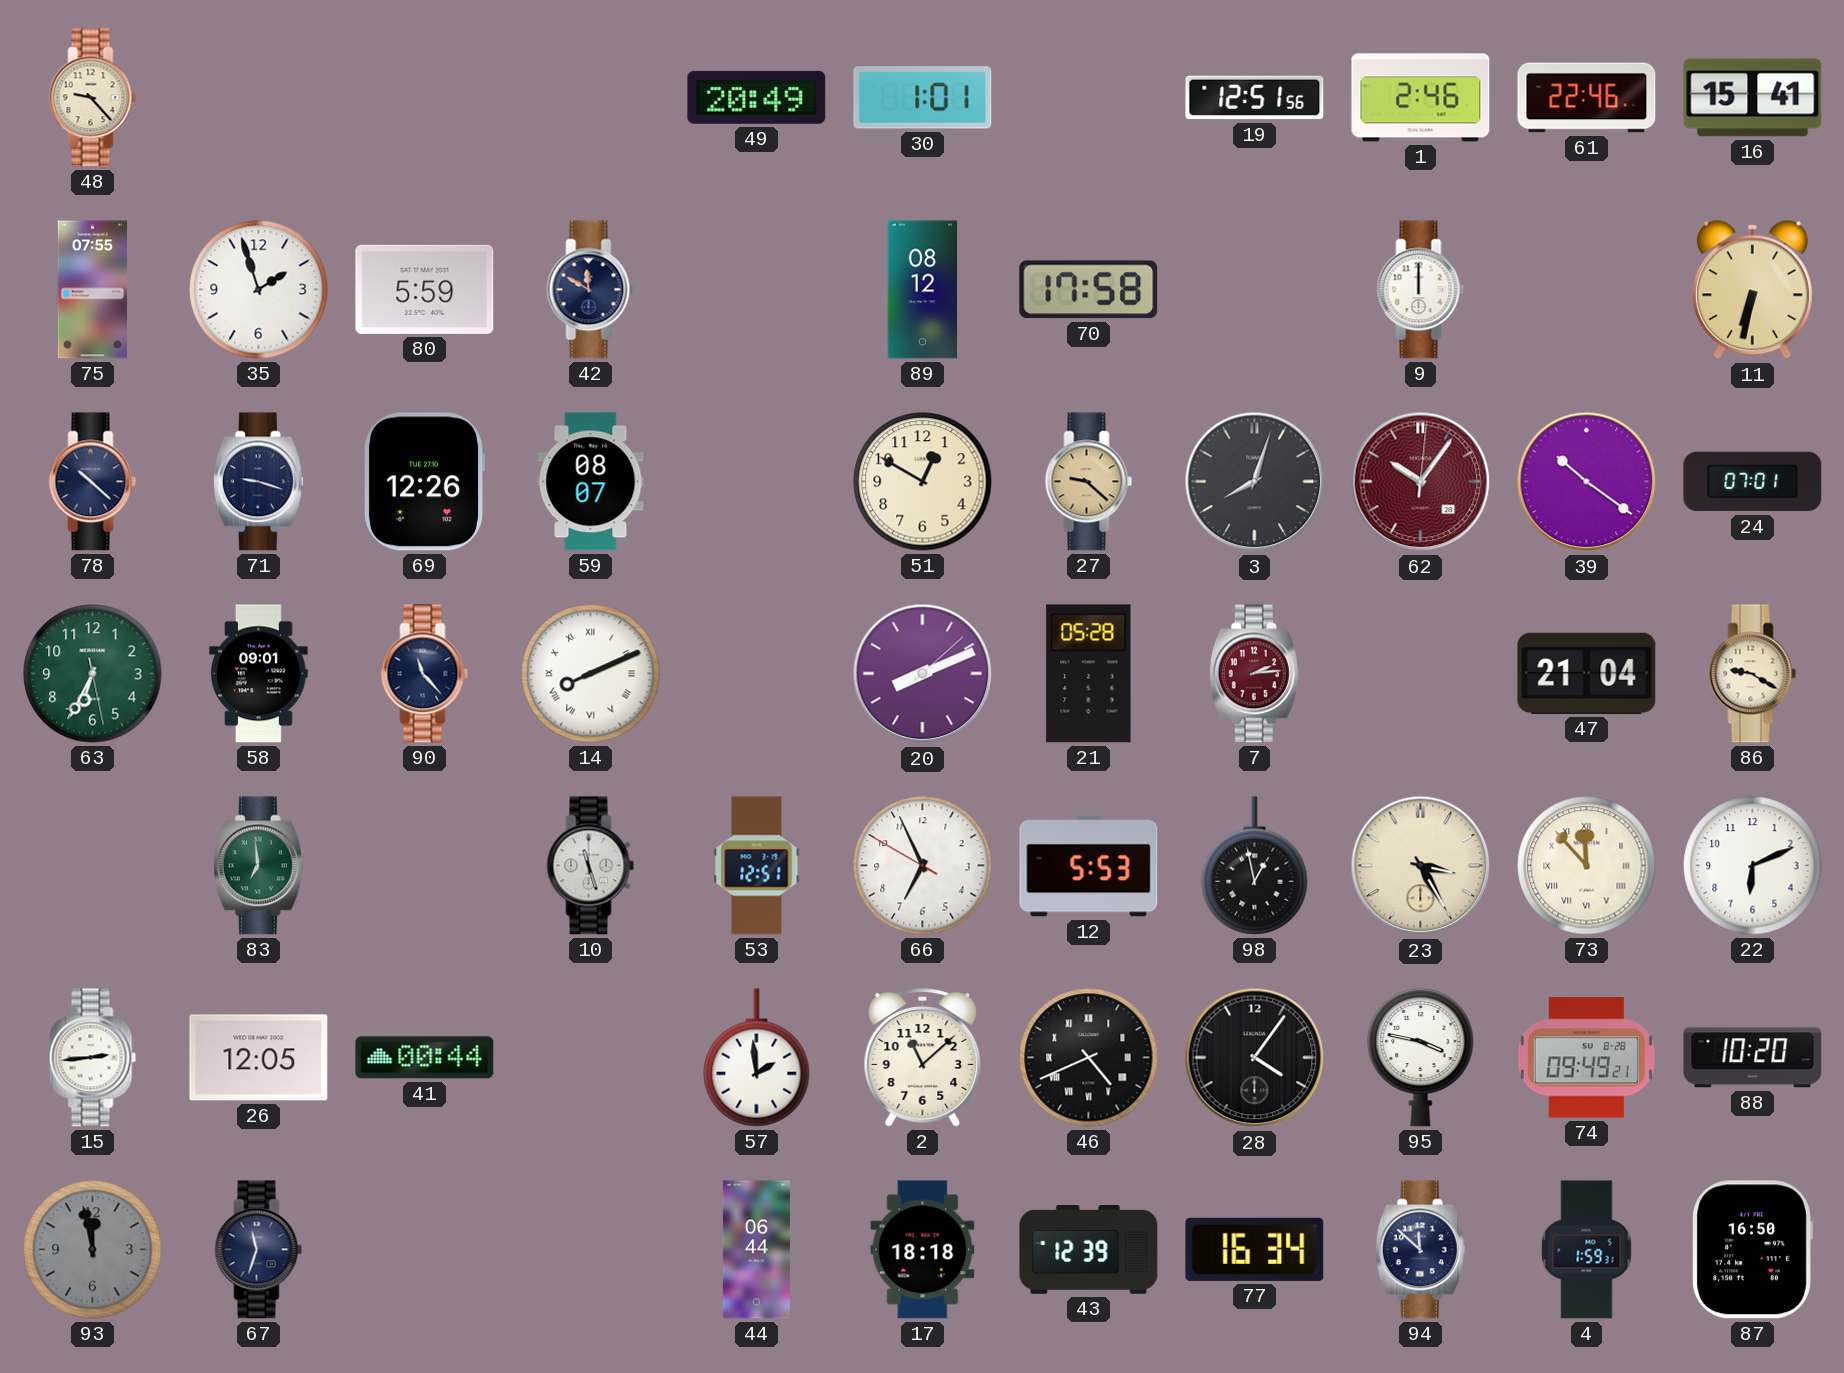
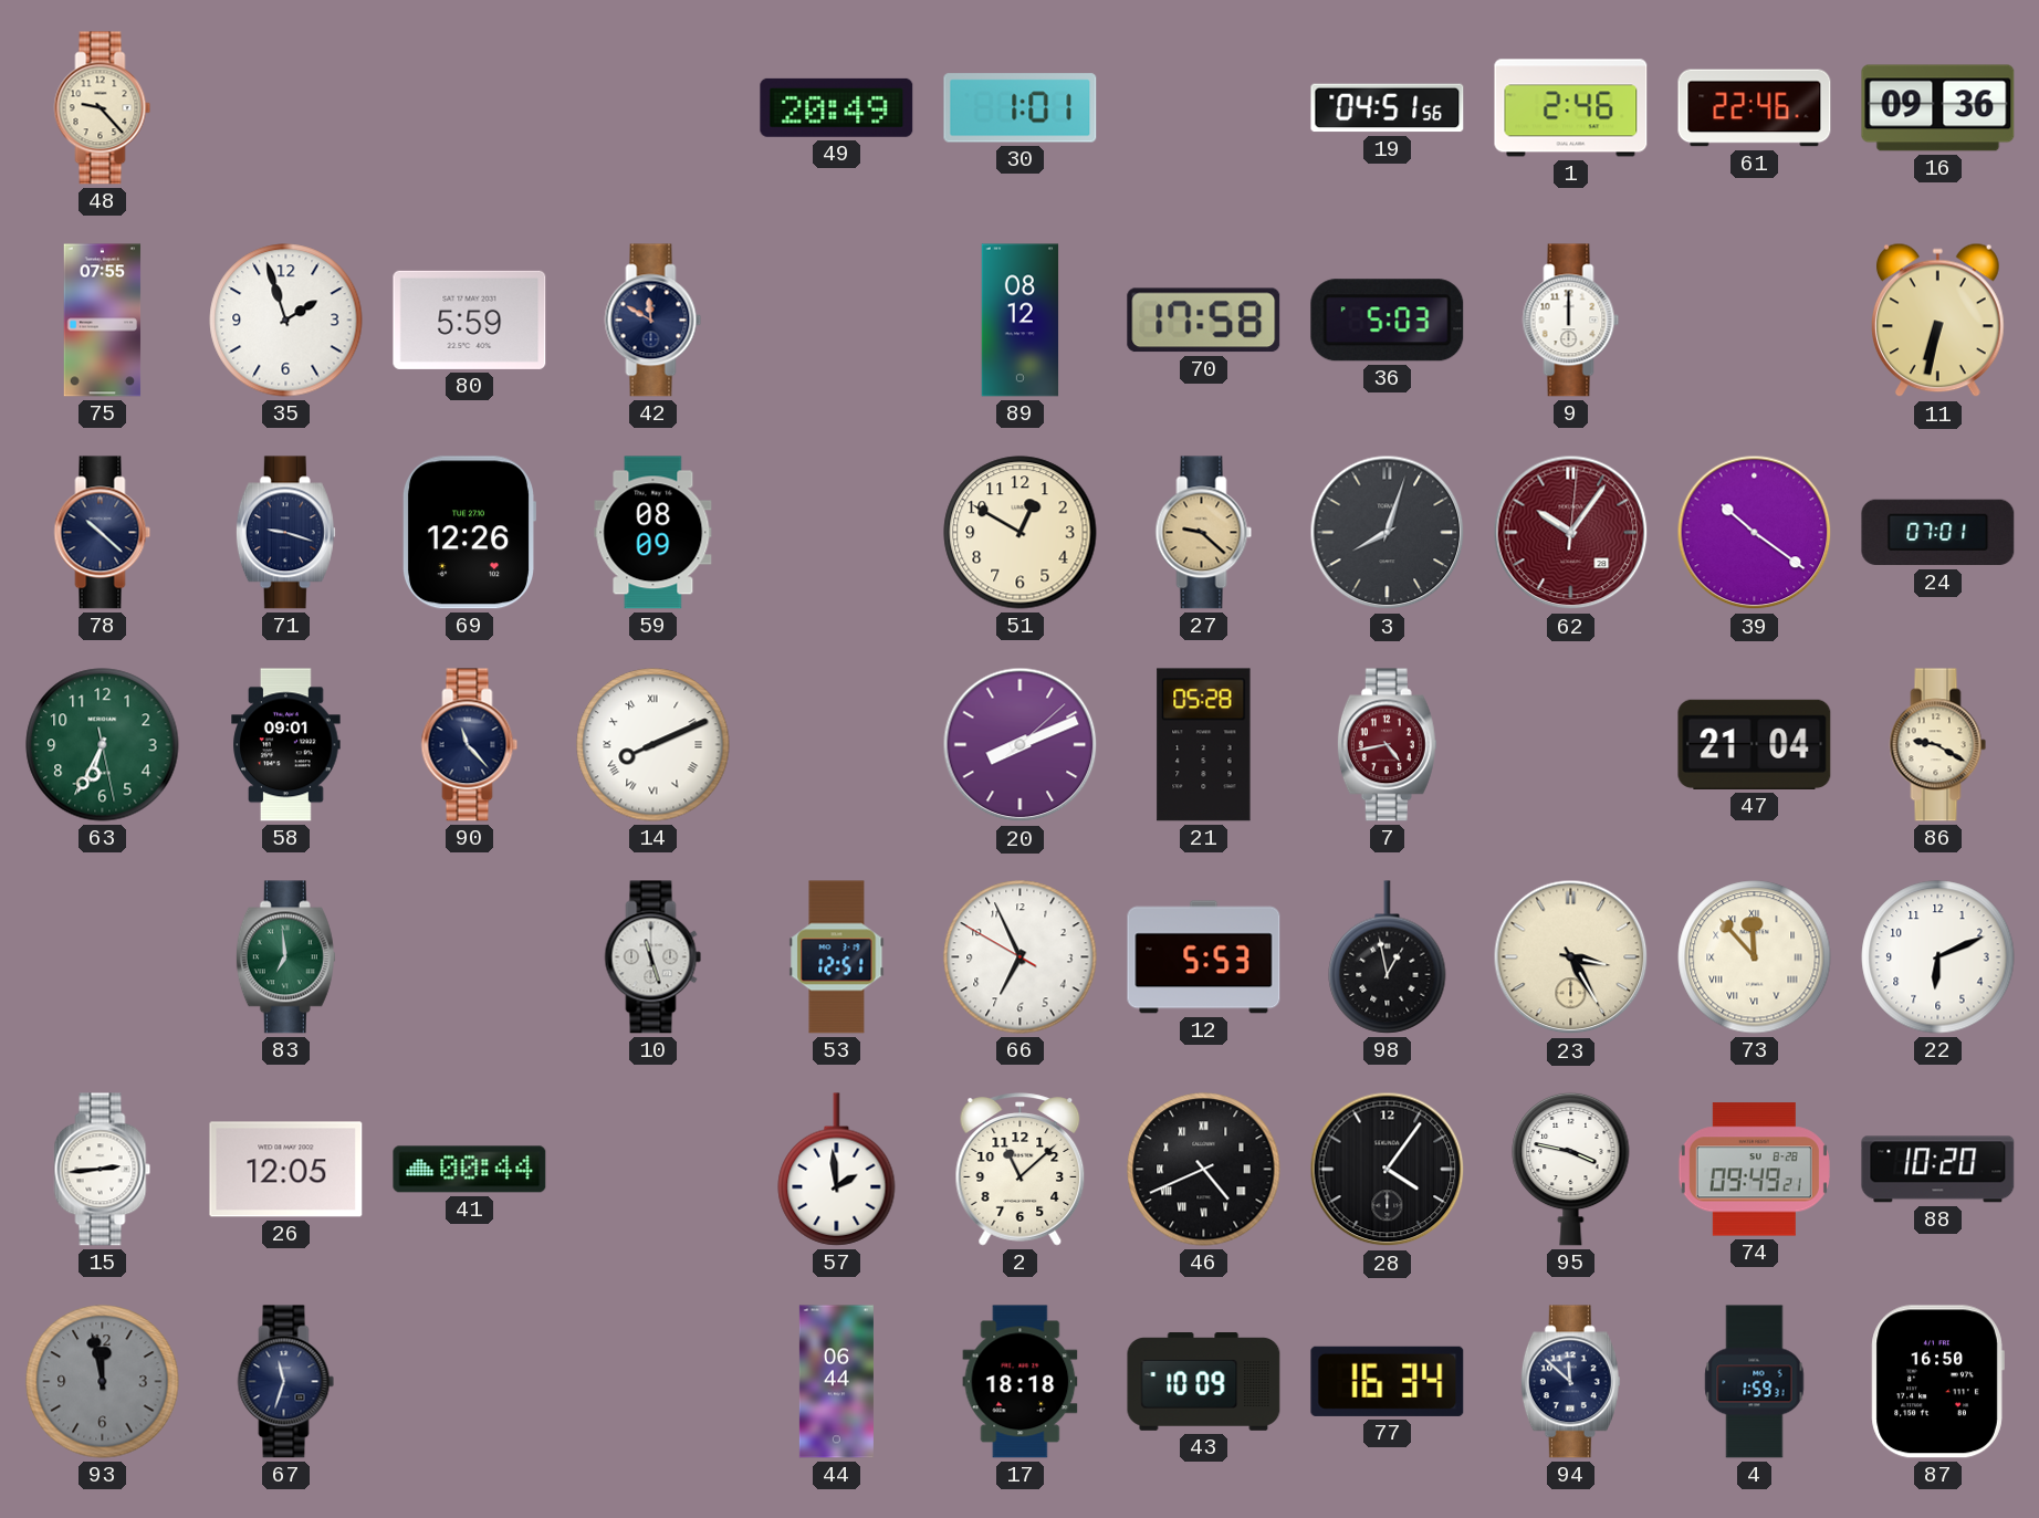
19: 12:51 -> 04:51 (1388, 108)
16: 15:41 -> 09:36 (1938, 108)
36: none -> 5:03 (1388, 321)
59: 08:07 -> 08:09 (653, 533)
7: 2:14 -> 4:43 (1387, 745)
43: 12:39 -> 10:09 (1204, 1382)
